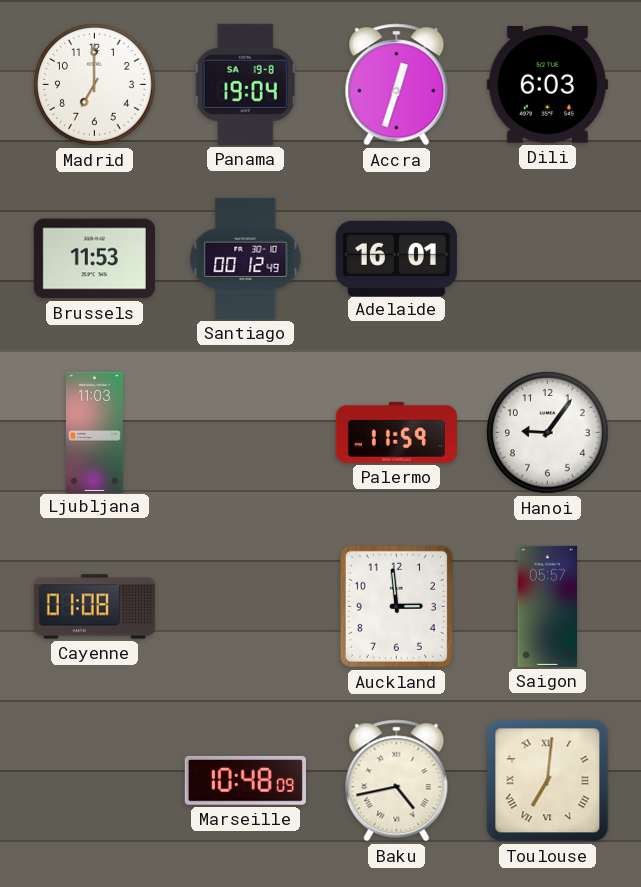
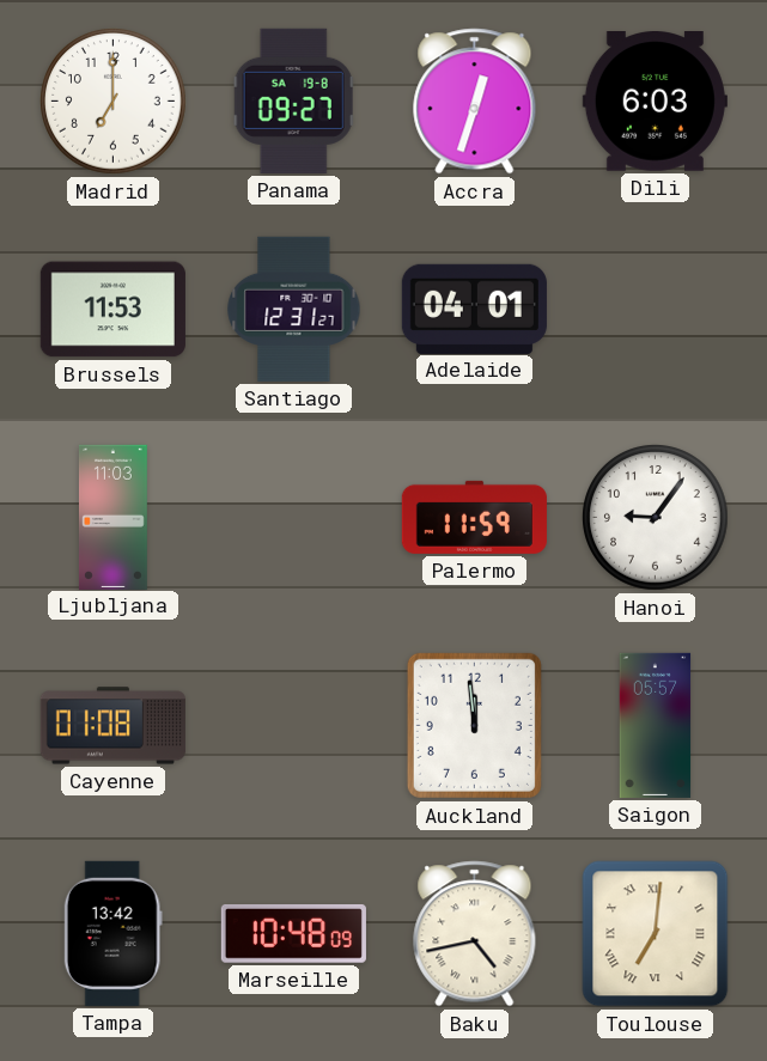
Panama: 19:04 -> 09:27 (294, 100)
Santiago: 00:12 -> 12:31 (294, 309)
Adelaide: 16:01 -> 04:01 (474, 309)
Auckland: 2:59 -> 11:59 (474, 725)
Tampa: none -> 13:42 (112, 933)
